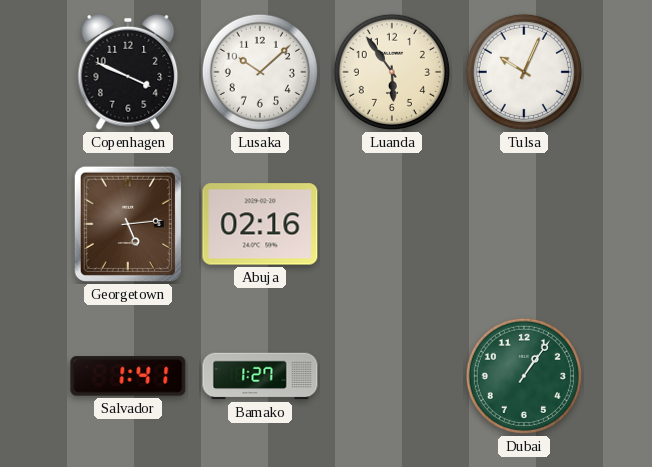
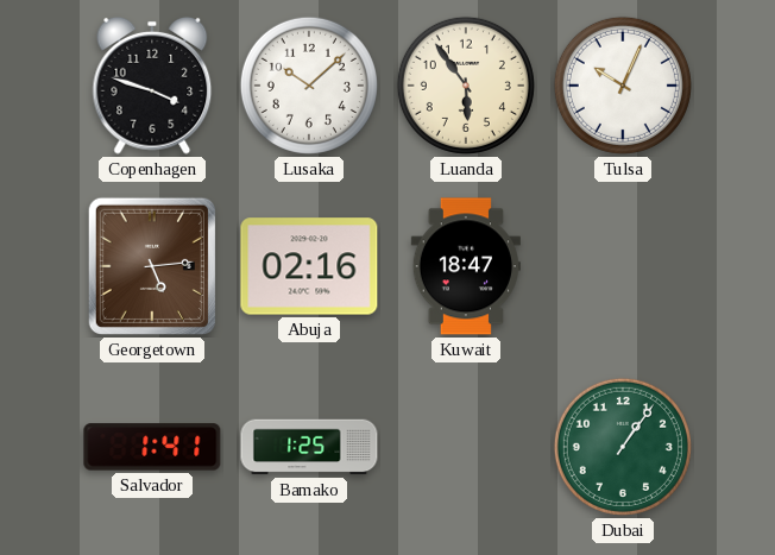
Copenhagen: 3:49 -> 3:48 (152, 86)
Kuwait: none -> 18:47 (465, 266)
Bamako: 1:27 -> 1:25 (309, 447)
